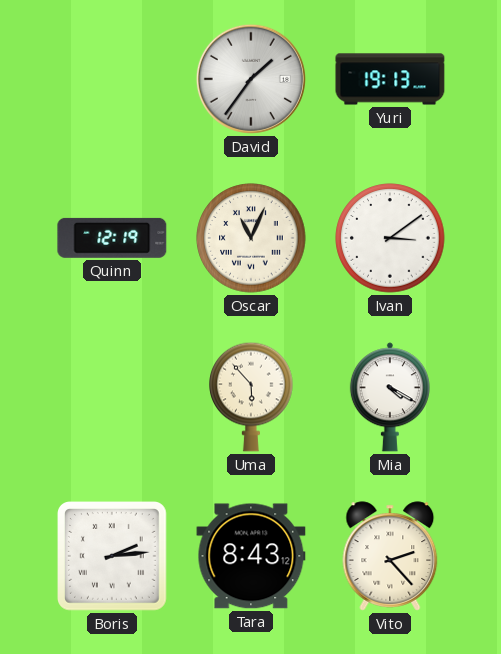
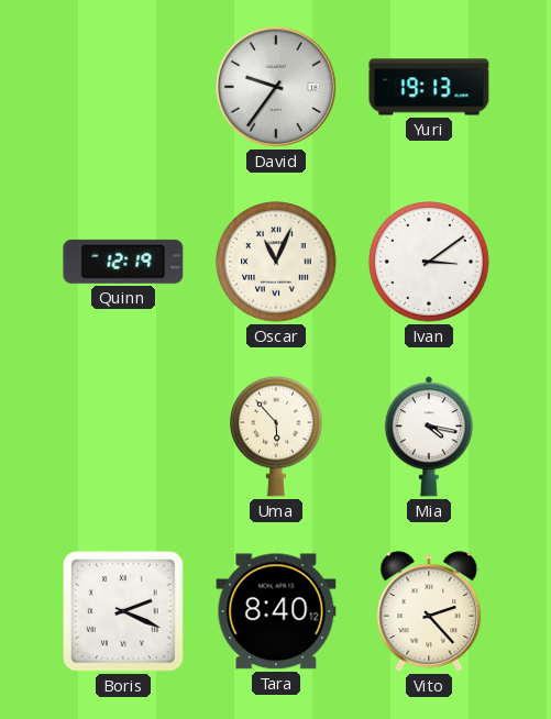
David: 1:36 -> 9:36 (276, 87)
Mia: 4:20 -> 4:17 (429, 436)
Boris: 2:14 -> 2:19 (124, 612)
Tara: 8:43 -> 8:40 (276, 611)
